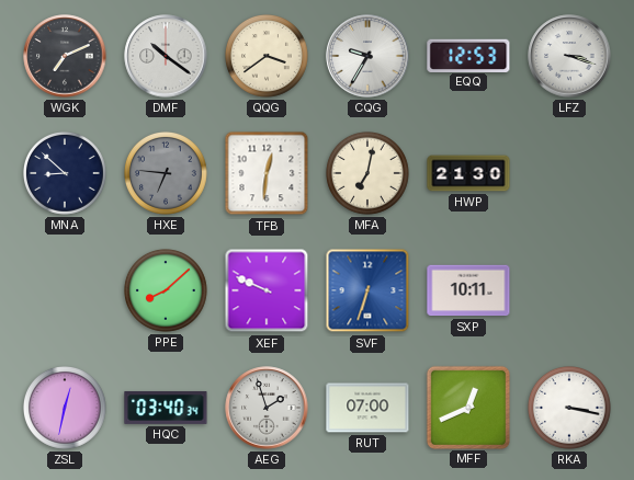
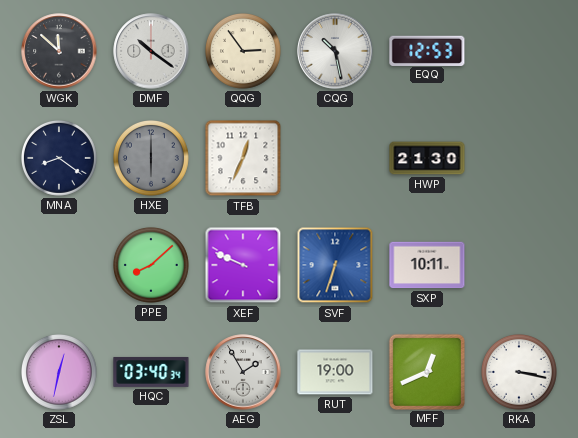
WGK: 7:11 -> 11:52 (59, 51)
QQG: 3:39 -> 2:54 (244, 52)
CQG: 9:35 -> 10:28 (335, 51)
LFZ: 3:18 -> none (569, 56)
MNA: 8:52 -> 8:21 (60, 159)
HXE: 6:46 -> 6:00 (152, 159)
TFB: 12:31 -> 12:34 (243, 158)
MFA: 7:02 -> none (369, 174)
AEG: 1:57 -> 1:55 (243, 372)
RUT: 07:00 -> 19:00 (335, 372)
